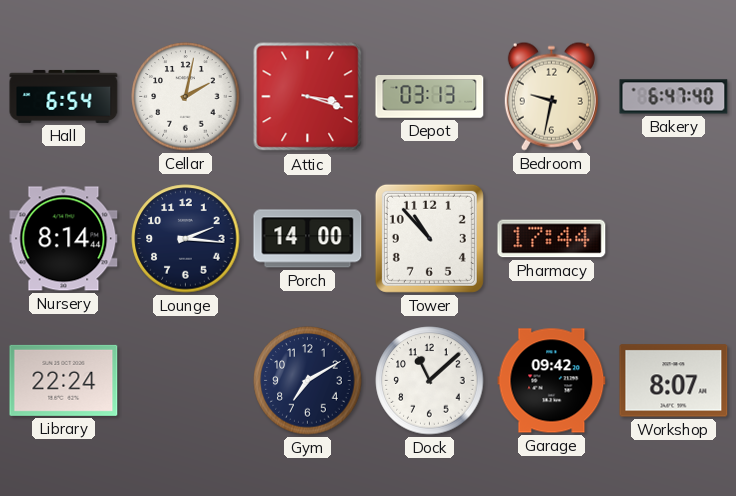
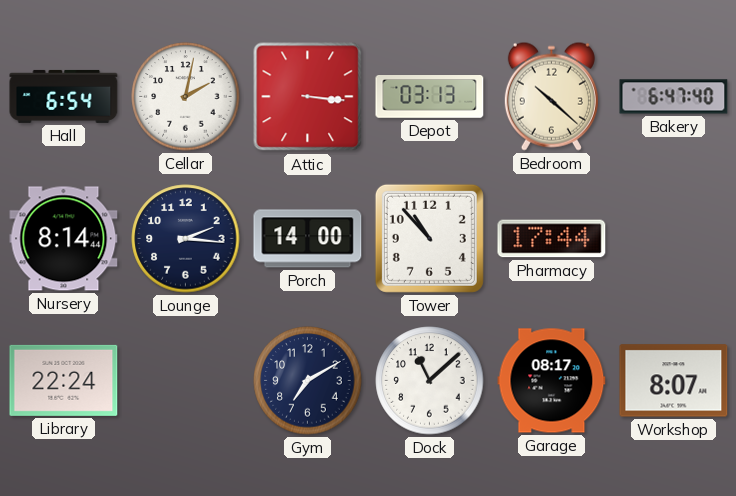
Attic: 3:18 -> 3:16 (308, 97)
Bedroom: 9:32 -> 10:22 (551, 96)
Garage: 09:42 -> 08:17 (552, 381)
